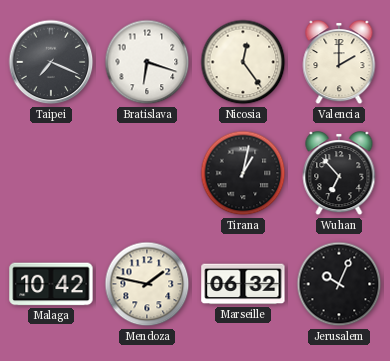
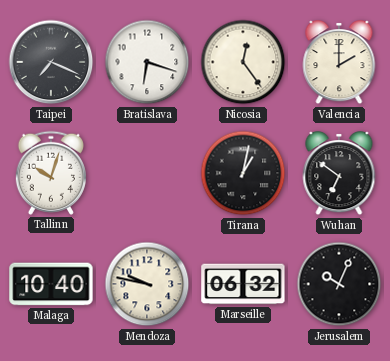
Tallinn: none -> 10:03 (51, 173)
Wuhan: 6:53 -> 6:51 (339, 174)
Malaga: 10:42 -> 10:40 (51, 284)
Mendoza: 1:47 -> 9:47 (147, 284)
